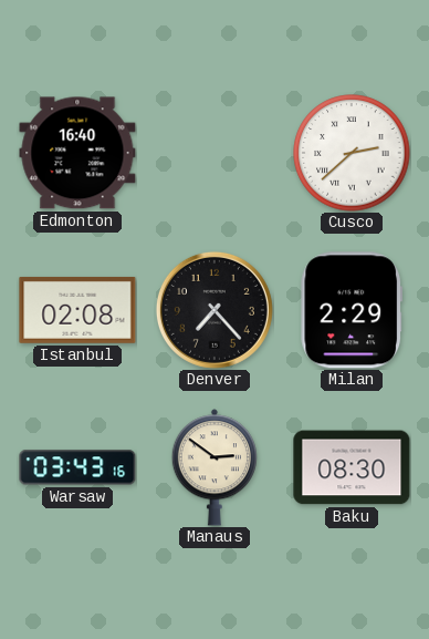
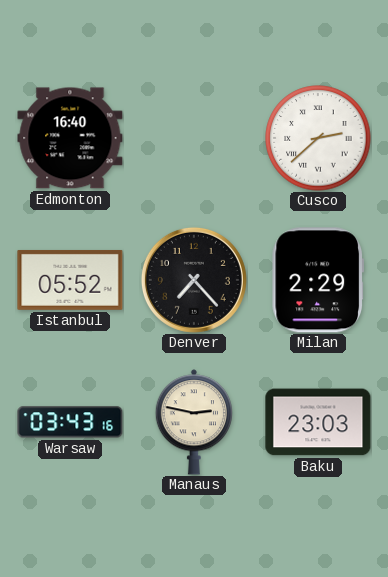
Istanbul: 02:08 -> 05:52 (70, 280)
Manaus: 2:51 -> 2:47 (193, 422)
Baku: 08:30 -> 23:03 (318, 422)
